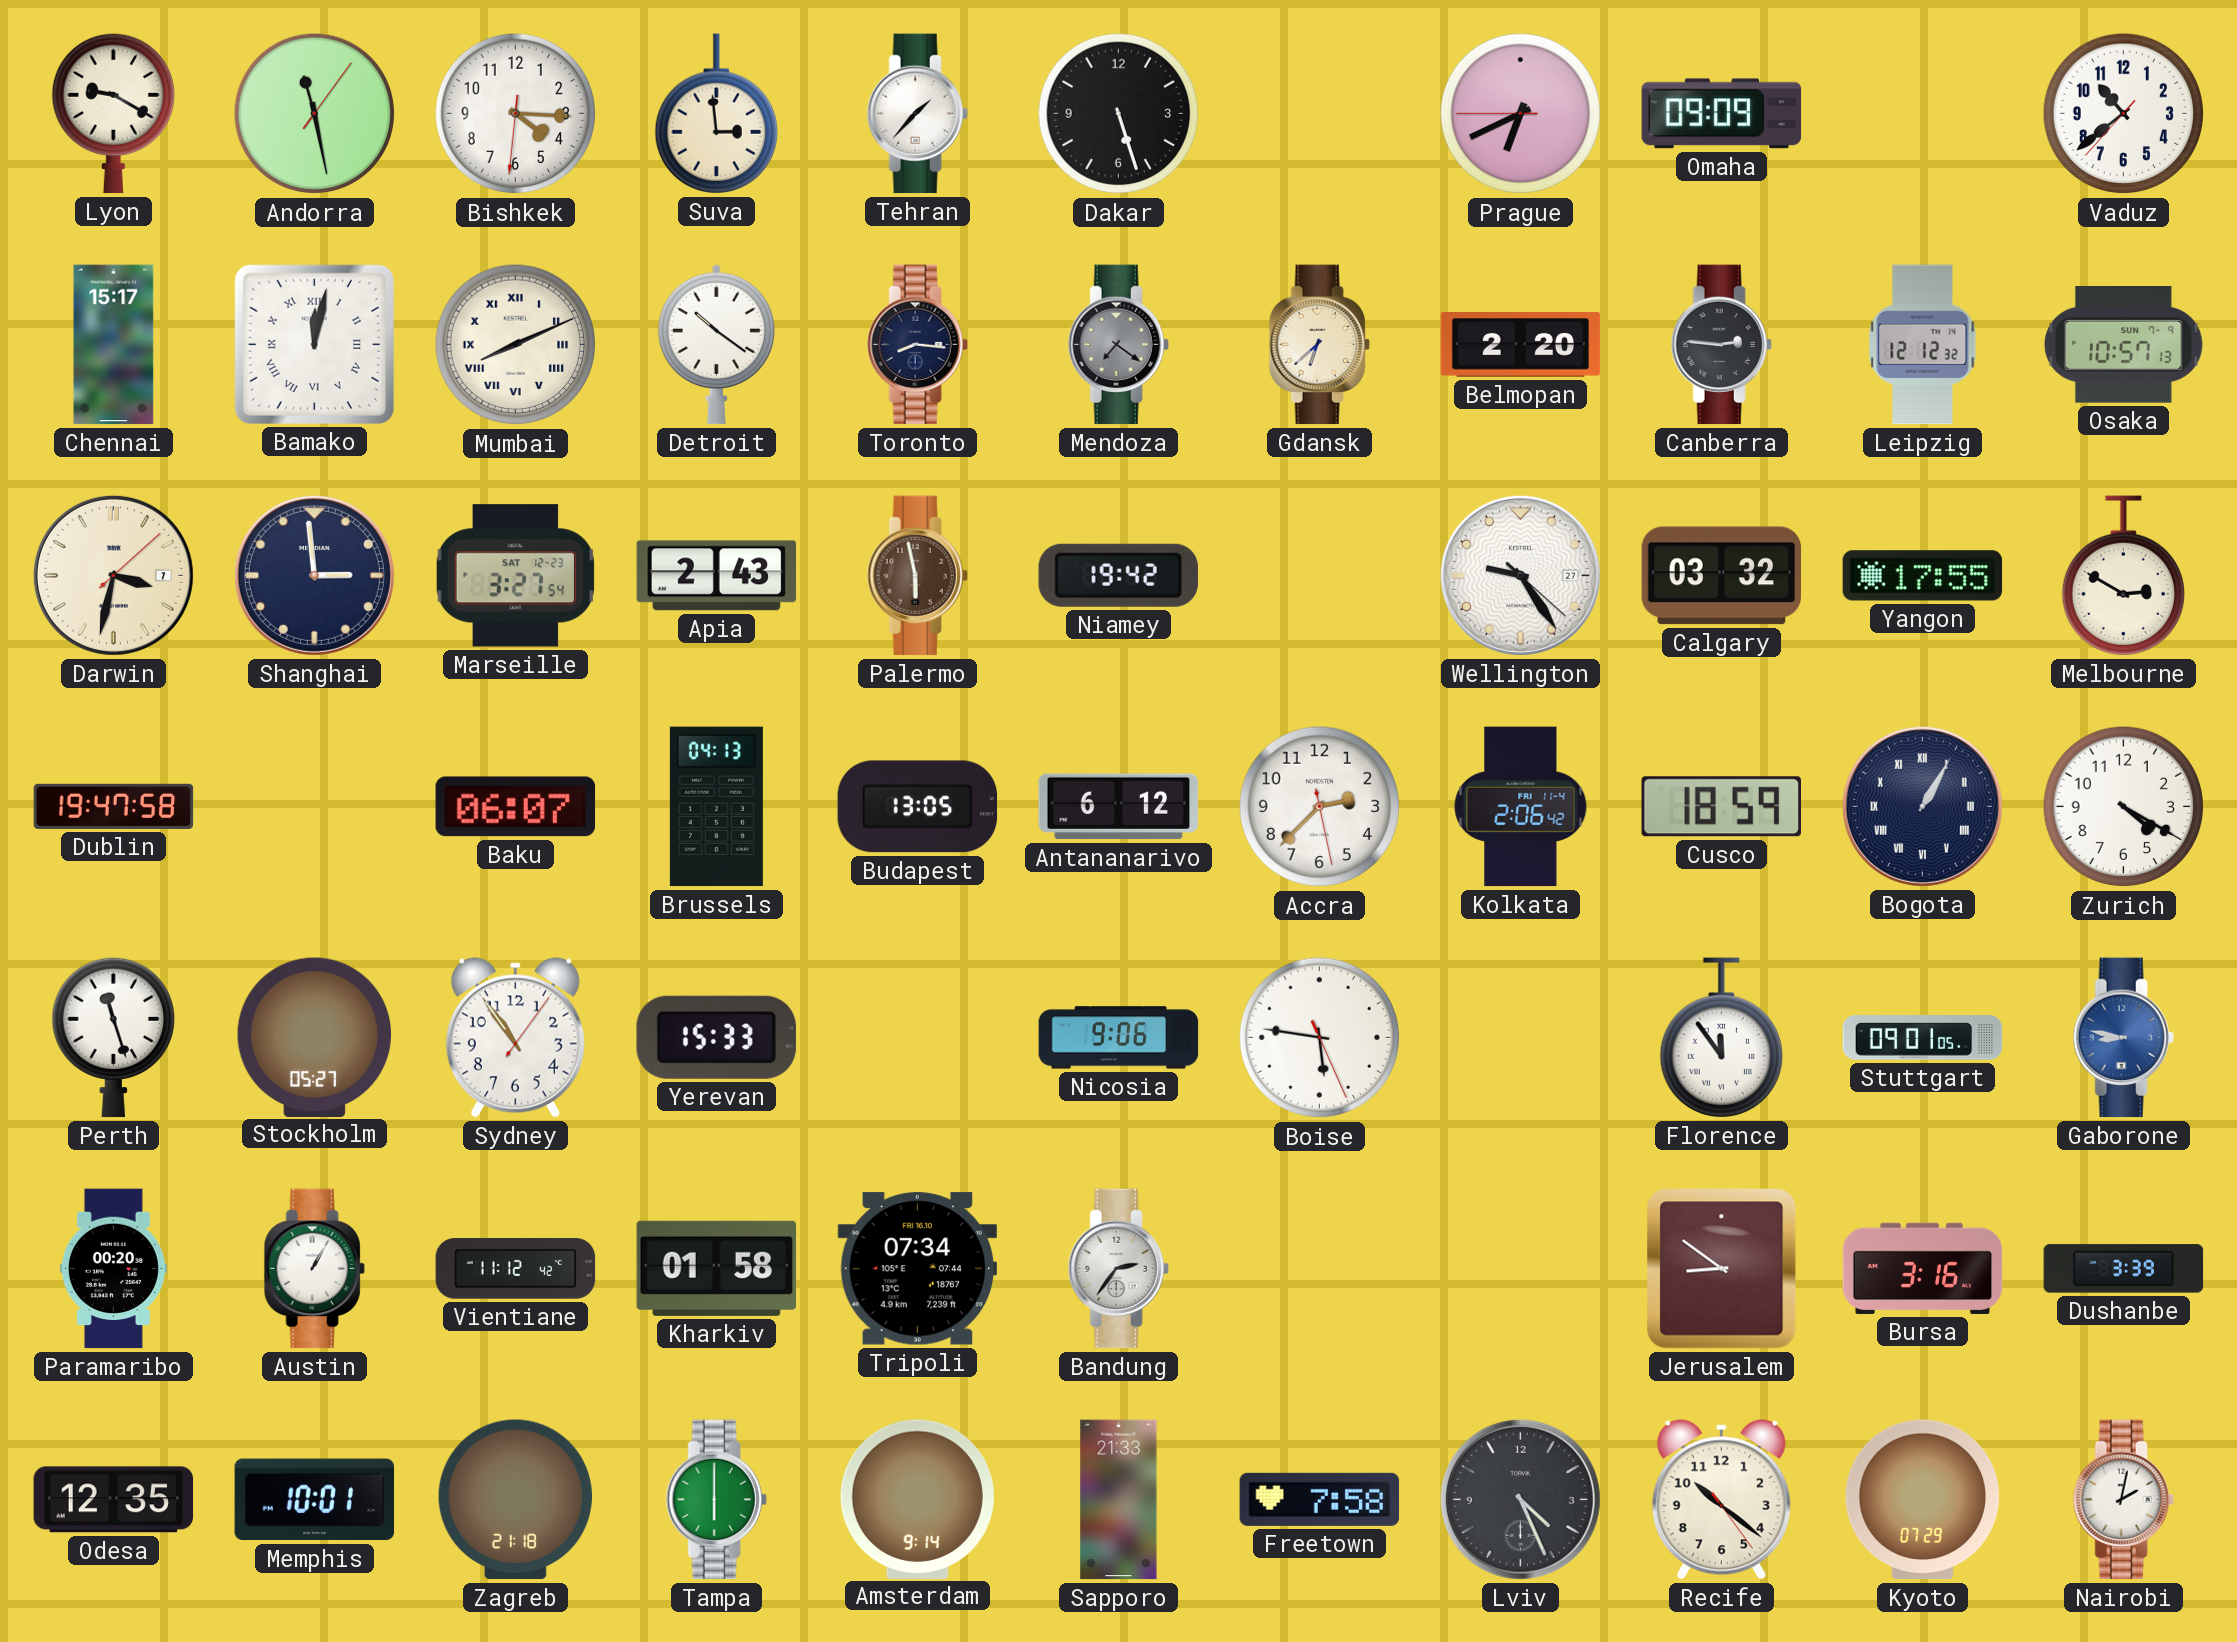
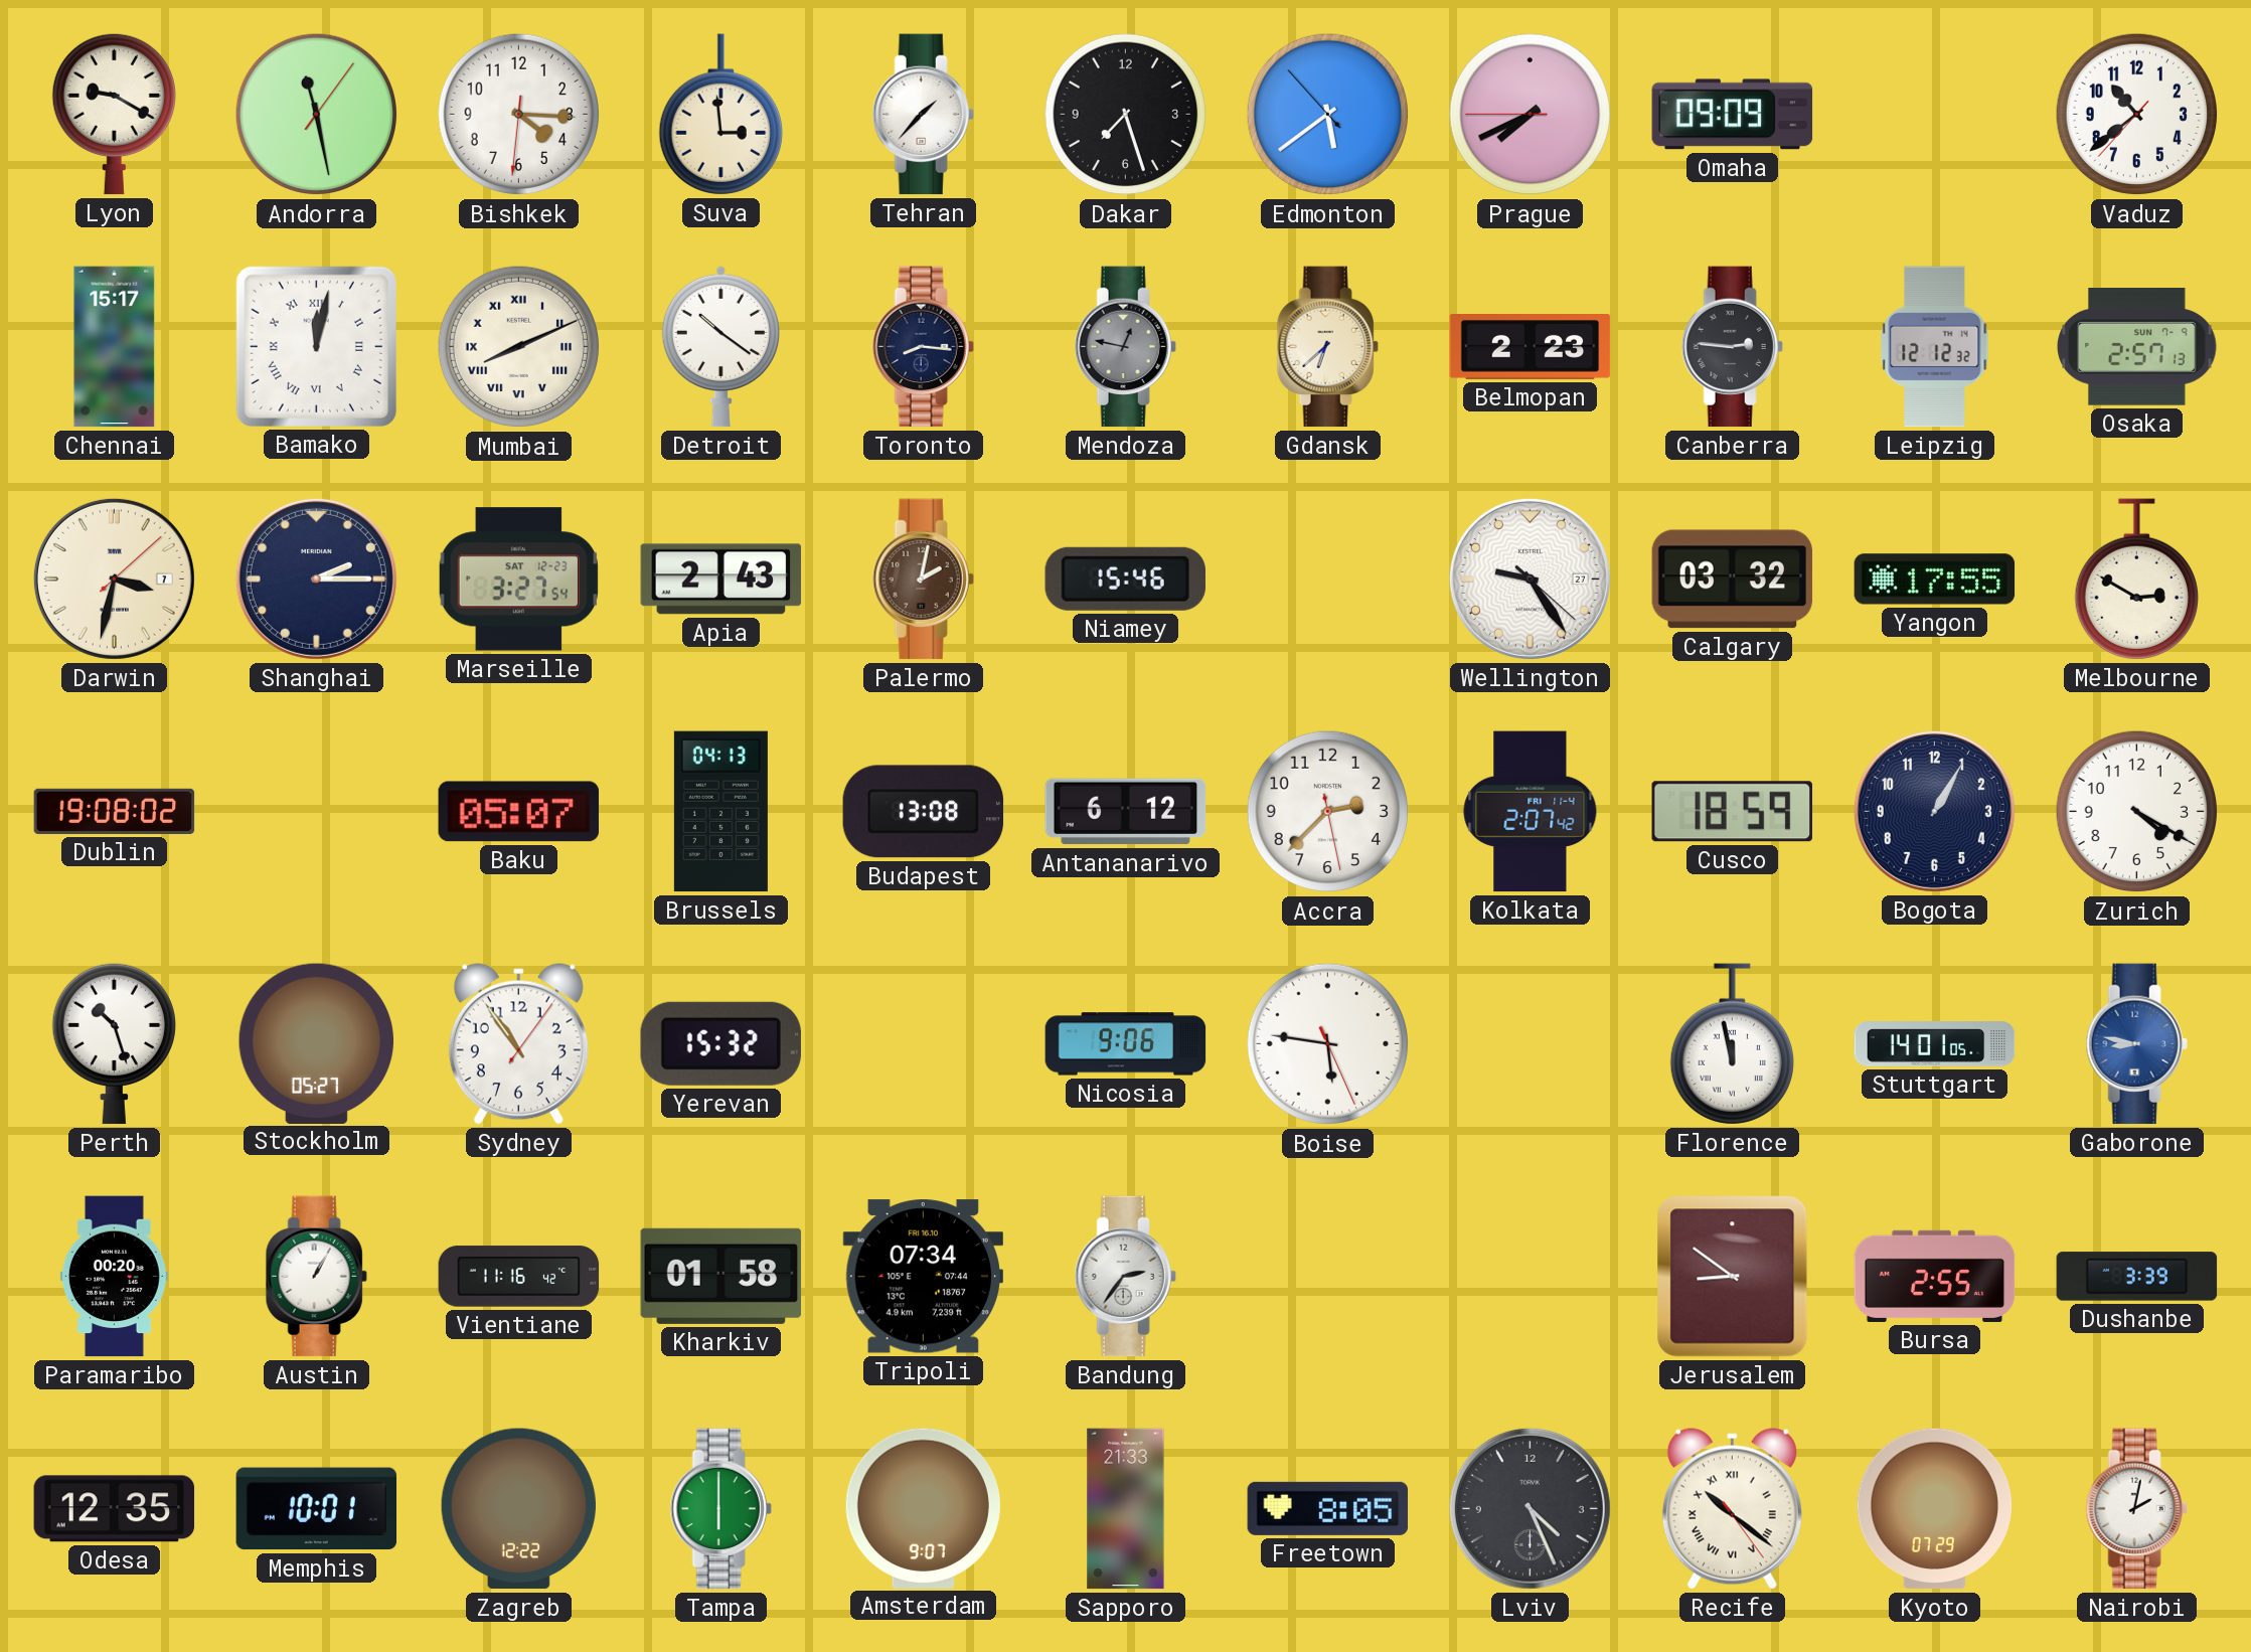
Dakar: 5:27 -> 7:27 (1126, 115)
Edmonton: none -> 5:38 (1328, 115)
Prague: 6:40 -> 7:40 (1531, 115)
Mendoza: 7:21 -> 12:47 (1125, 347)
Belmopan: 2:20 -> 2:23 (1531, 347)
Osaka: 10:57 -> 2:57 (2137, 347)
Shanghai: 2:59 -> 2:15 (316, 579)
Palermo: 5:58 -> 2:02 (923, 580)
Niamey: 19:42 -> 15:46 (1125, 579)
Dublin: 19:47 -> 19:08 (115, 811)
Baku: 06:07 -> 05:07 (519, 812)
Budapest: 13:05 -> 13:08 (924, 812)
Kolkata: 2:06 -> 2:07 (1531, 812)
Bogota numerals: Roman -> Arabic (1934, 811)
Perth: 11:27 -> 10:27 (114, 1043)
Yerevan: 15:33 -> 15:32 (720, 1043)
Florence: 11:54 -> 11:58 (1732, 1044)
Stuttgart: 09:01 -> 14:01 (1935, 1044)
Vientiane: 11:12 -> 11:16 (519, 1277)
Bursa: 3:16 -> 2:55 (1935, 1276)
Zagreb: 21:18 -> 12:22 (518, 1509)
Amsterdam: 9:14 -> 9:07 (923, 1508)
Freetown: 7:58 -> 8:05 (1328, 1508)
Recife numerals: Arabic -> Roman (1732, 1509)
